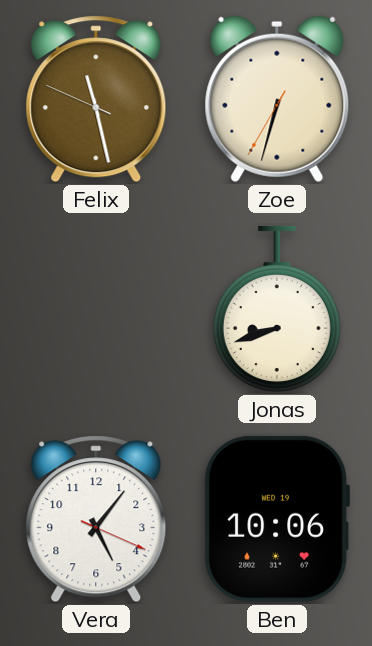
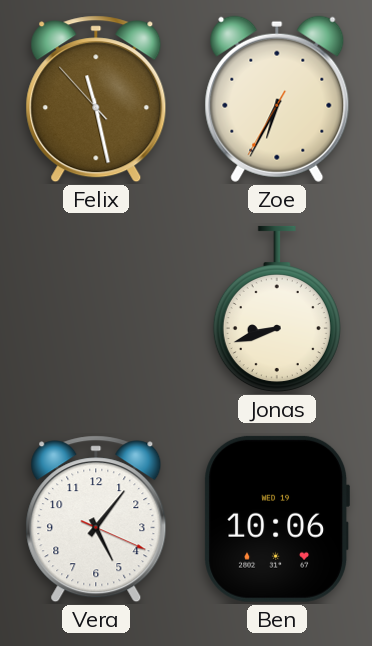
Felix: 11:27:49 -> 11:27:53 (96, 99)
Zoe: 6:32 -> 6:34 (277, 99)
